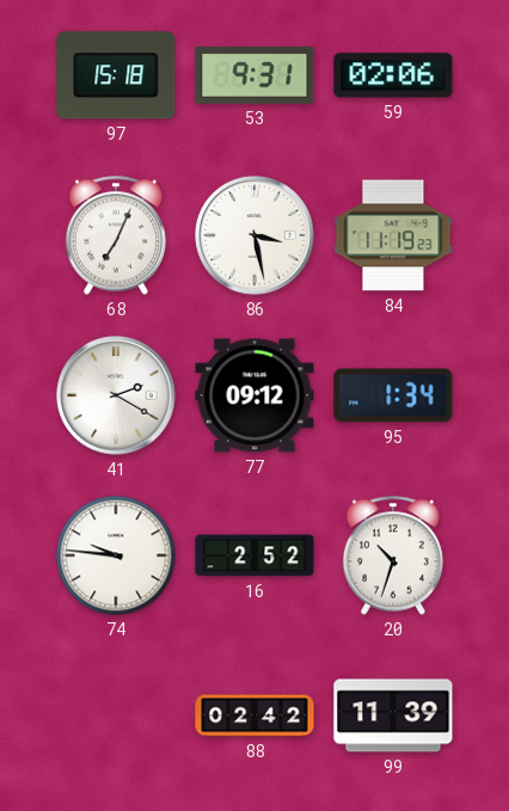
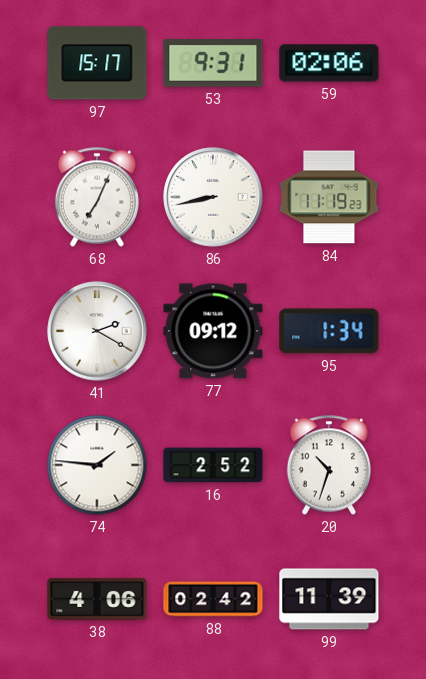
97: 15:18 -> 15:17 (97, 63)
86: 3:28 -> 8:43 (213, 197)
74: 9:46 -> 1:46 (97, 465)
38: none -> 4:06 (97, 599)
